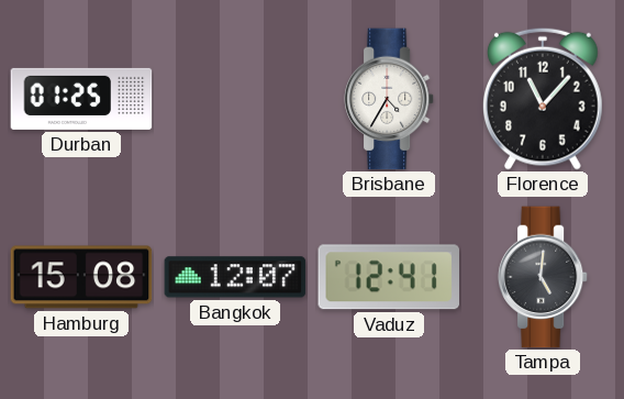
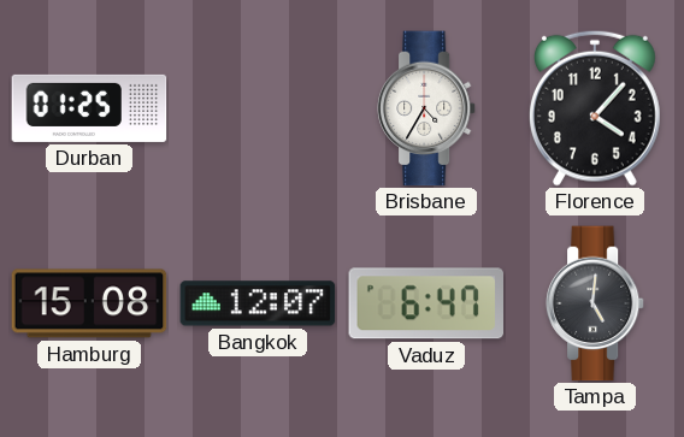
Florence: 11:07 -> 4:07 (595, 108)
Vaduz: 12:41 -> 6:47 (425, 303)
